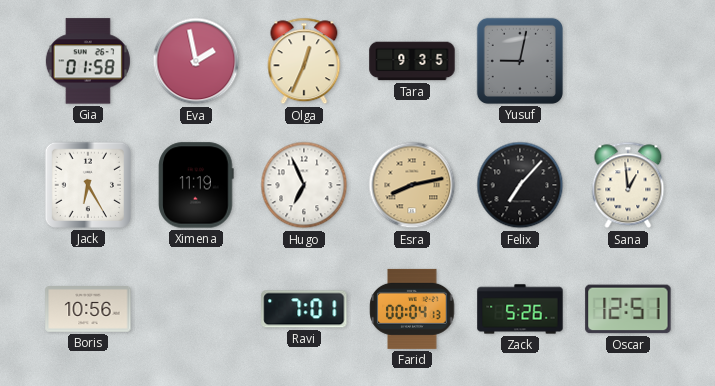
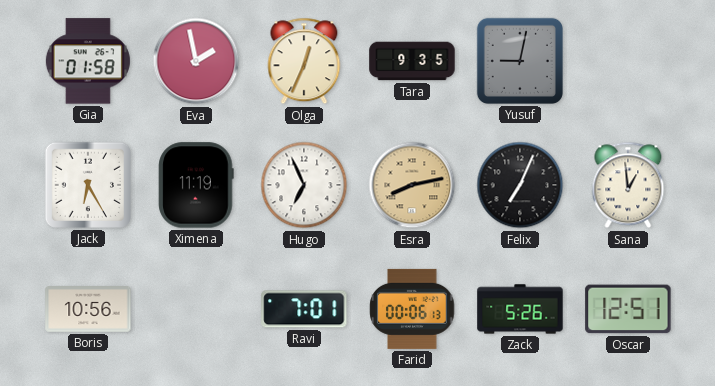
Felix: 7:07 -> 7:04 (520, 185)
Farid: 00:04 -> 00:06 (412, 309)
